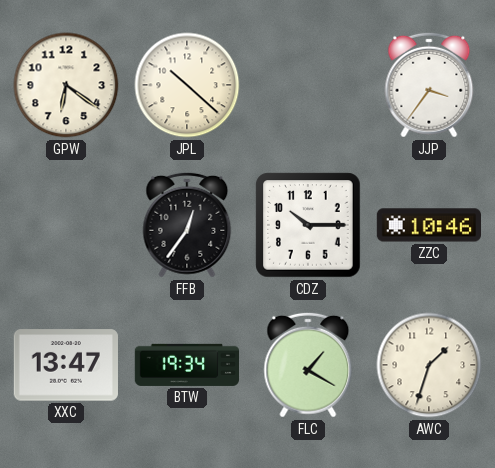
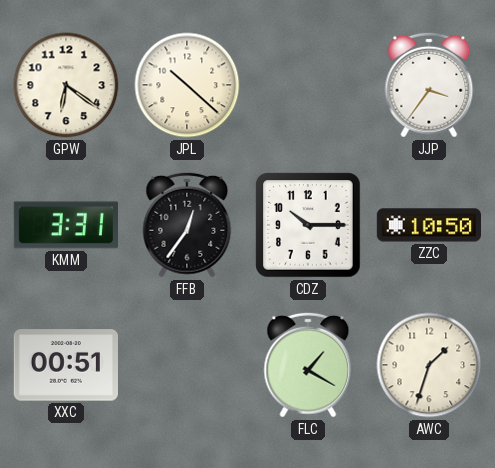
KMM: none -> 3:31 (66, 225)
ZZC: 10:46 -> 10:50 (428, 225)
XXC: 13:47 -> 00:51 (66, 365)
BTW: 19:34 -> none (186, 365)
